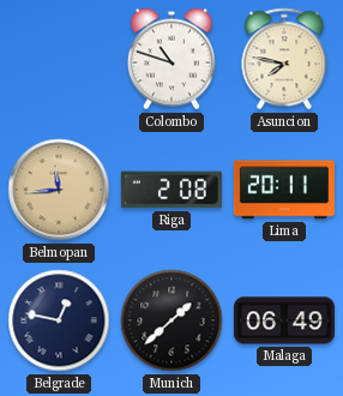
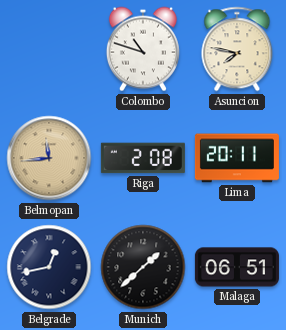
Belgrade: 12:47 -> 12:43 (49, 267)
Malaga: 06:49 -> 06:51 (237, 267)
